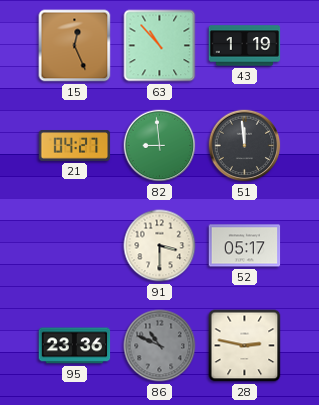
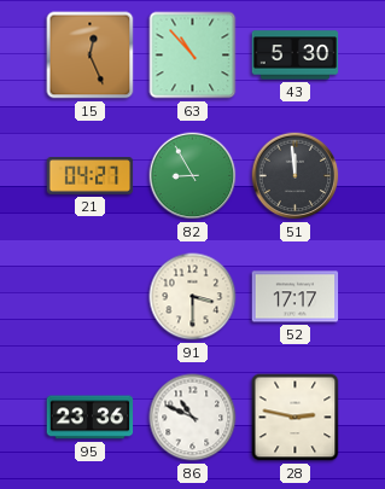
43: 1:19 -> 5:30 (296, 56)
82: 8:59 -> 8:55 (193, 176)
52: 05:17 -> 17:17 (296, 297)
86 dial: grey -> white (193, 418)
